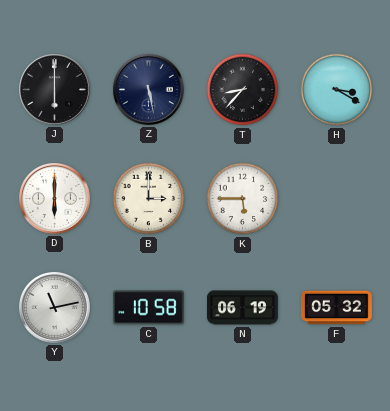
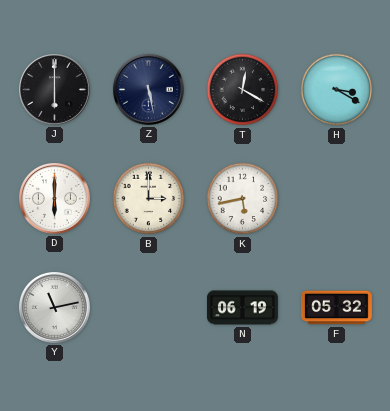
T: 8:37 -> 12:20 (243, 90)
K: 5:45 -> 5:43 (243, 199)
C: 10:58 -> none (148, 308)
